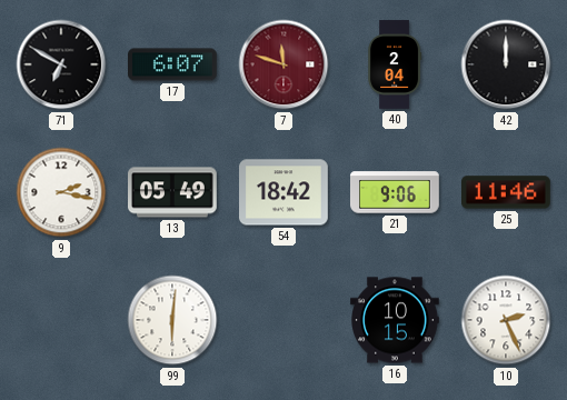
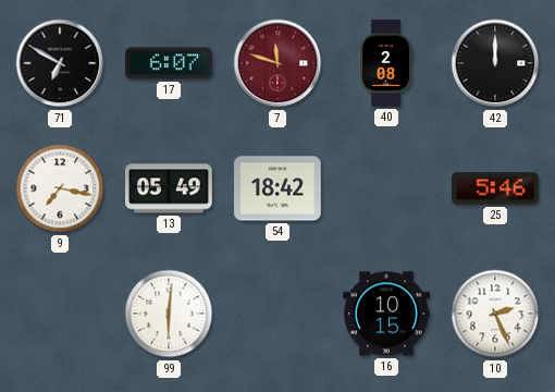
40: 2:04 -> 2:08 (387, 63)
9: 2:17 -> 7:17 (60, 188)
21: 9:06 -> none (396, 192)
25: 11:46 -> 5:46 (496, 188)
